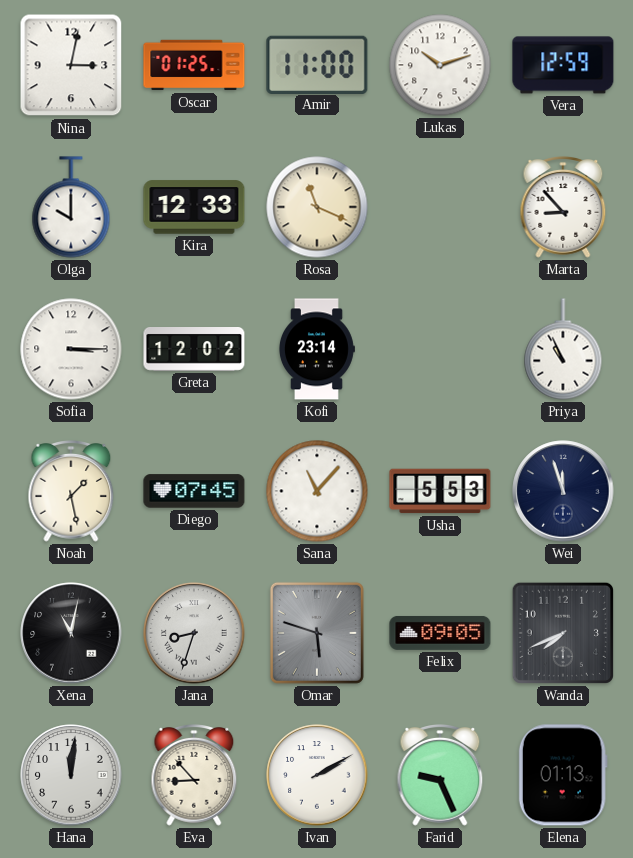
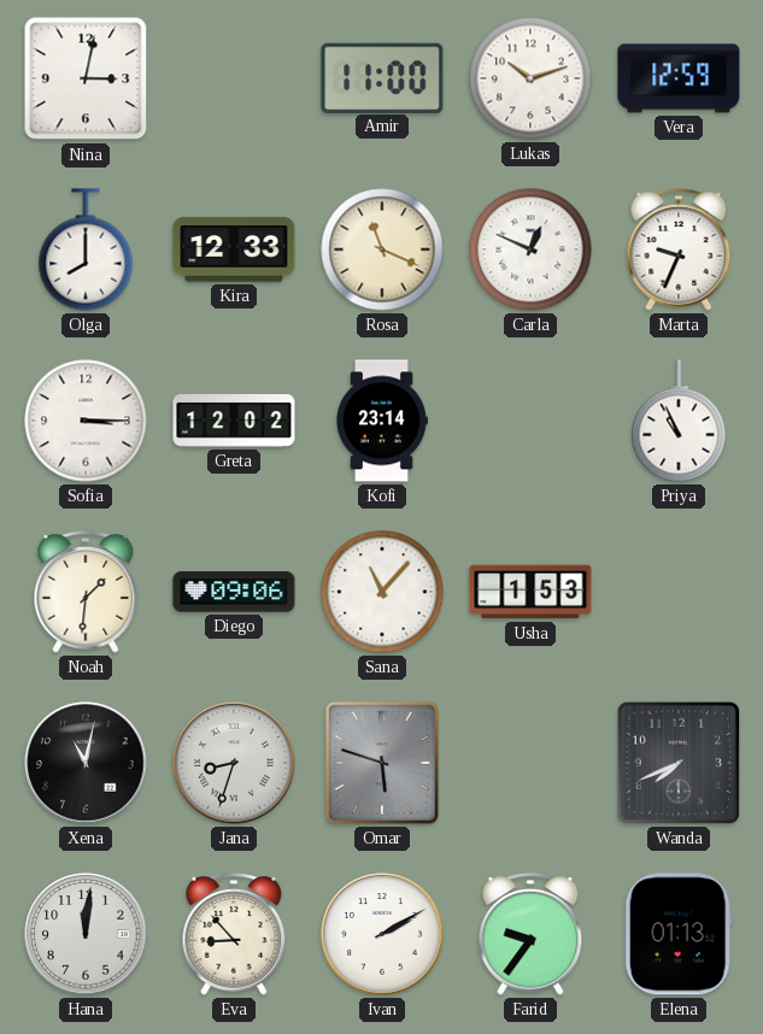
Oscar: 01:25 -> none (194, 65)
Olga: 10:00 -> 8:00 (86, 249)
Carla: none -> 12:49 (530, 249)
Marta: 8:53 -> 9:34 (679, 251)
Noah: 1:28 -> 1:31 (86, 593)
Diego: 07:45 -> 09:06 (234, 592)
Usha: 5:53 -> 1:53 (530, 592)
Wei: 11:57 -> none (563, 491)
Felix: 09:05 -> none (440, 633)
Farid: 9:26 -> 9:36 (530, 935)
